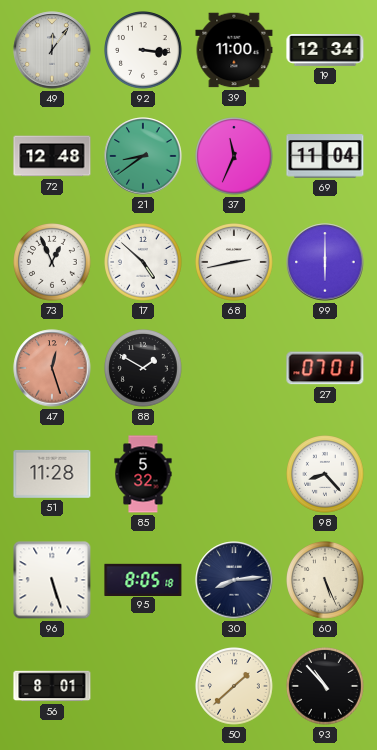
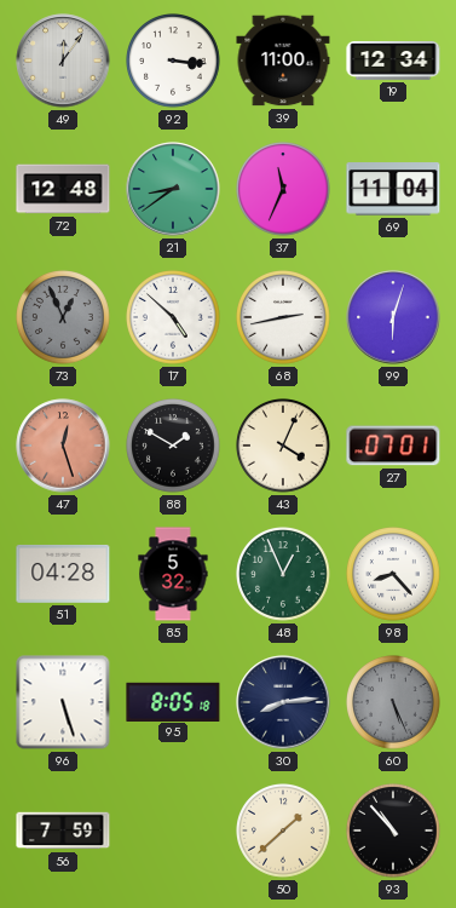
73 dial: white -> grey (64, 318)
99: 6:00 -> 6:03 (393, 317)
43: none -> 4:04 (284, 447)
51: 11:28 -> 04:28 (63, 574)
48: none -> 12:56 (284, 575)
60 dial: cream -> grey (394, 703)
56: 8:01 -> 7:59 (63, 831)
